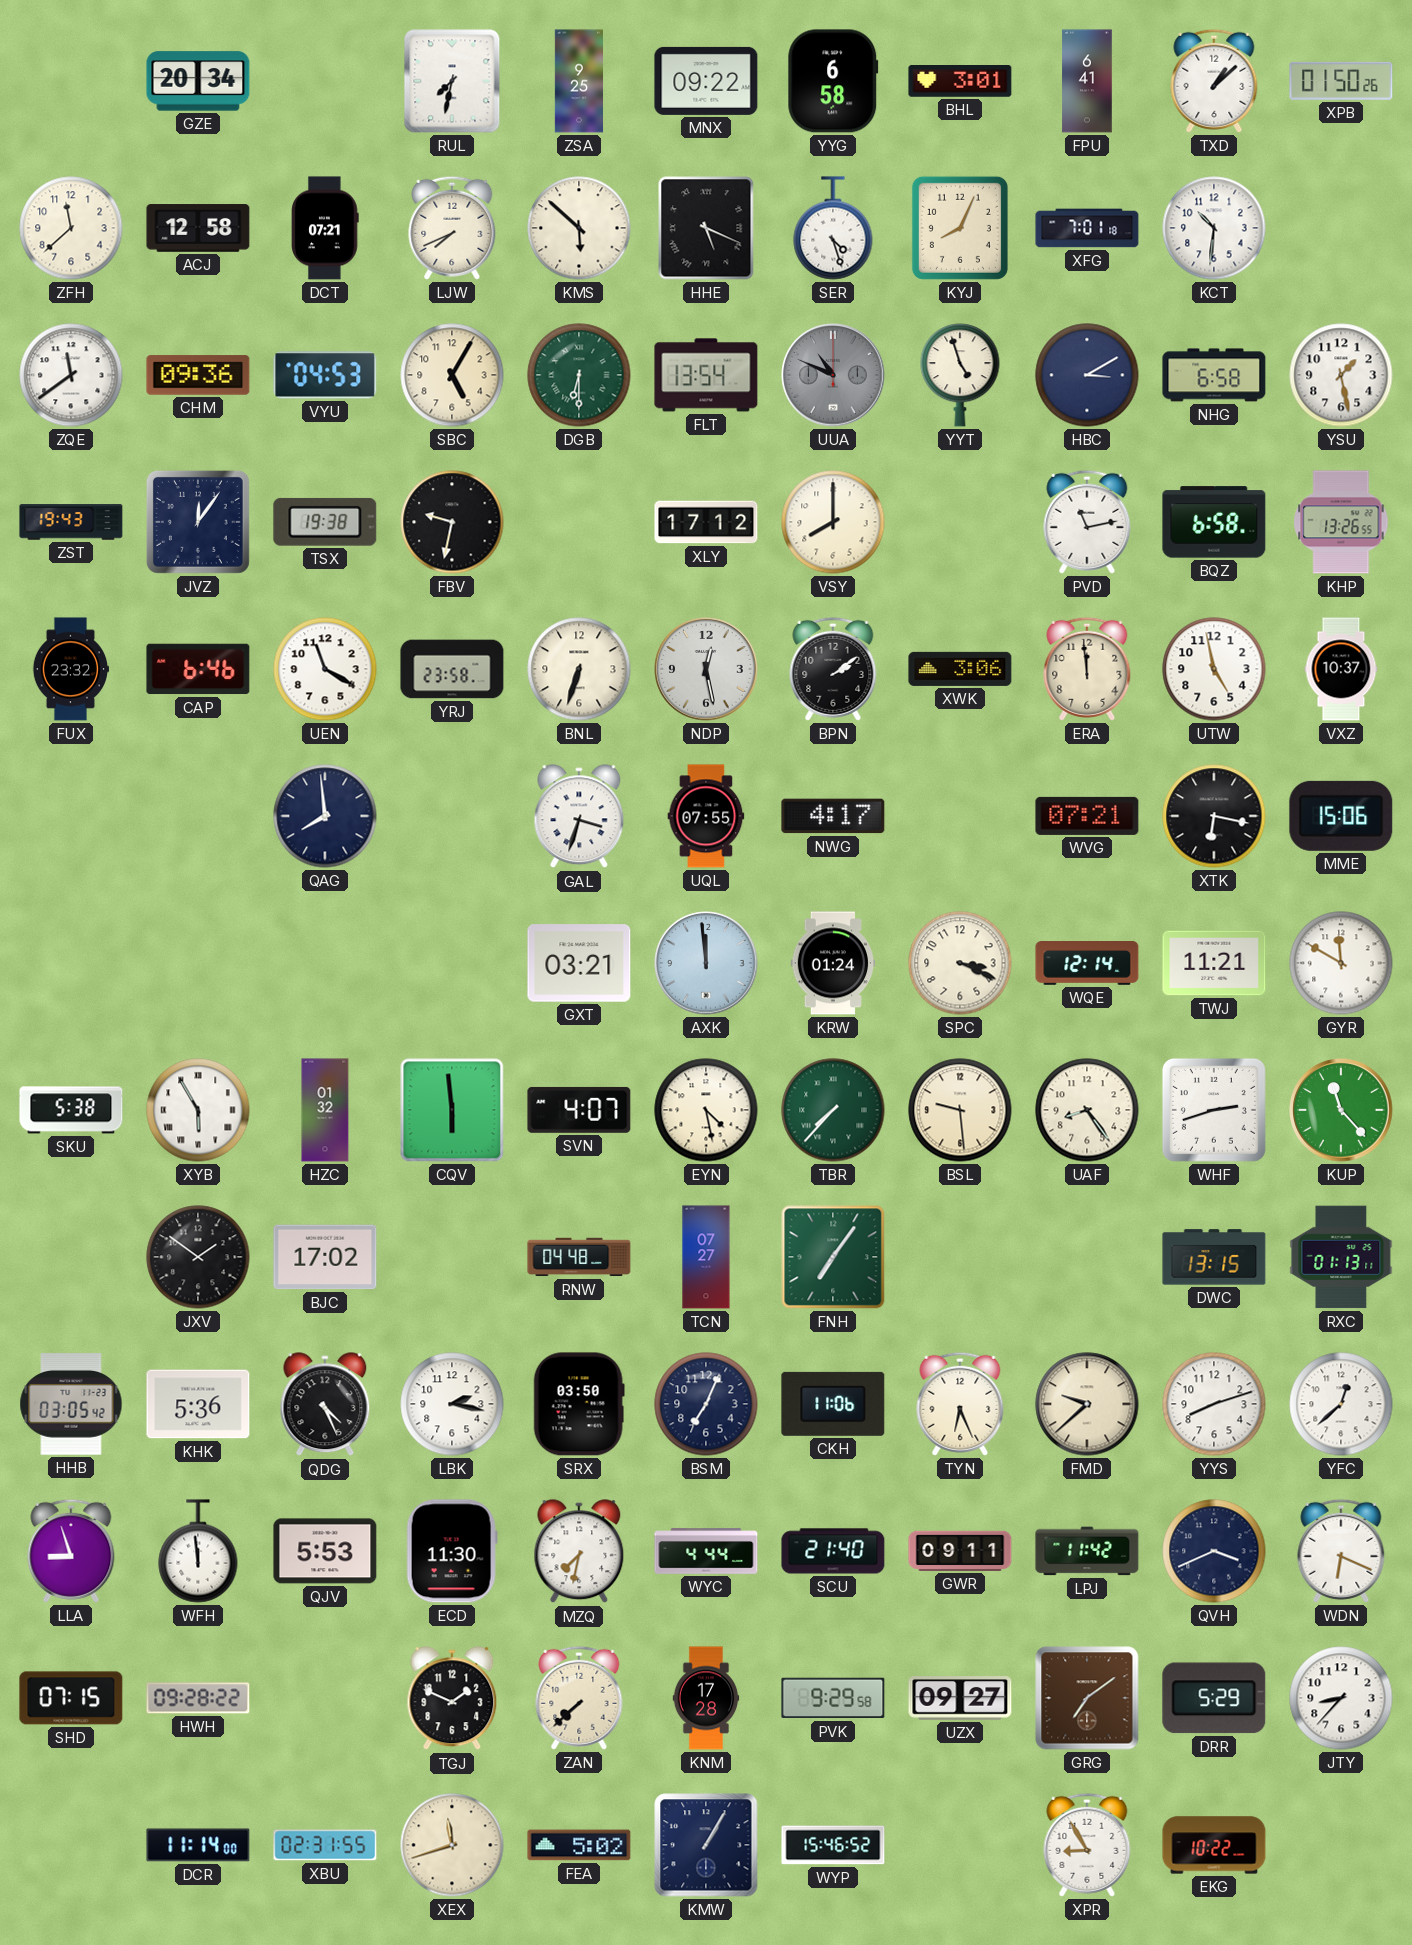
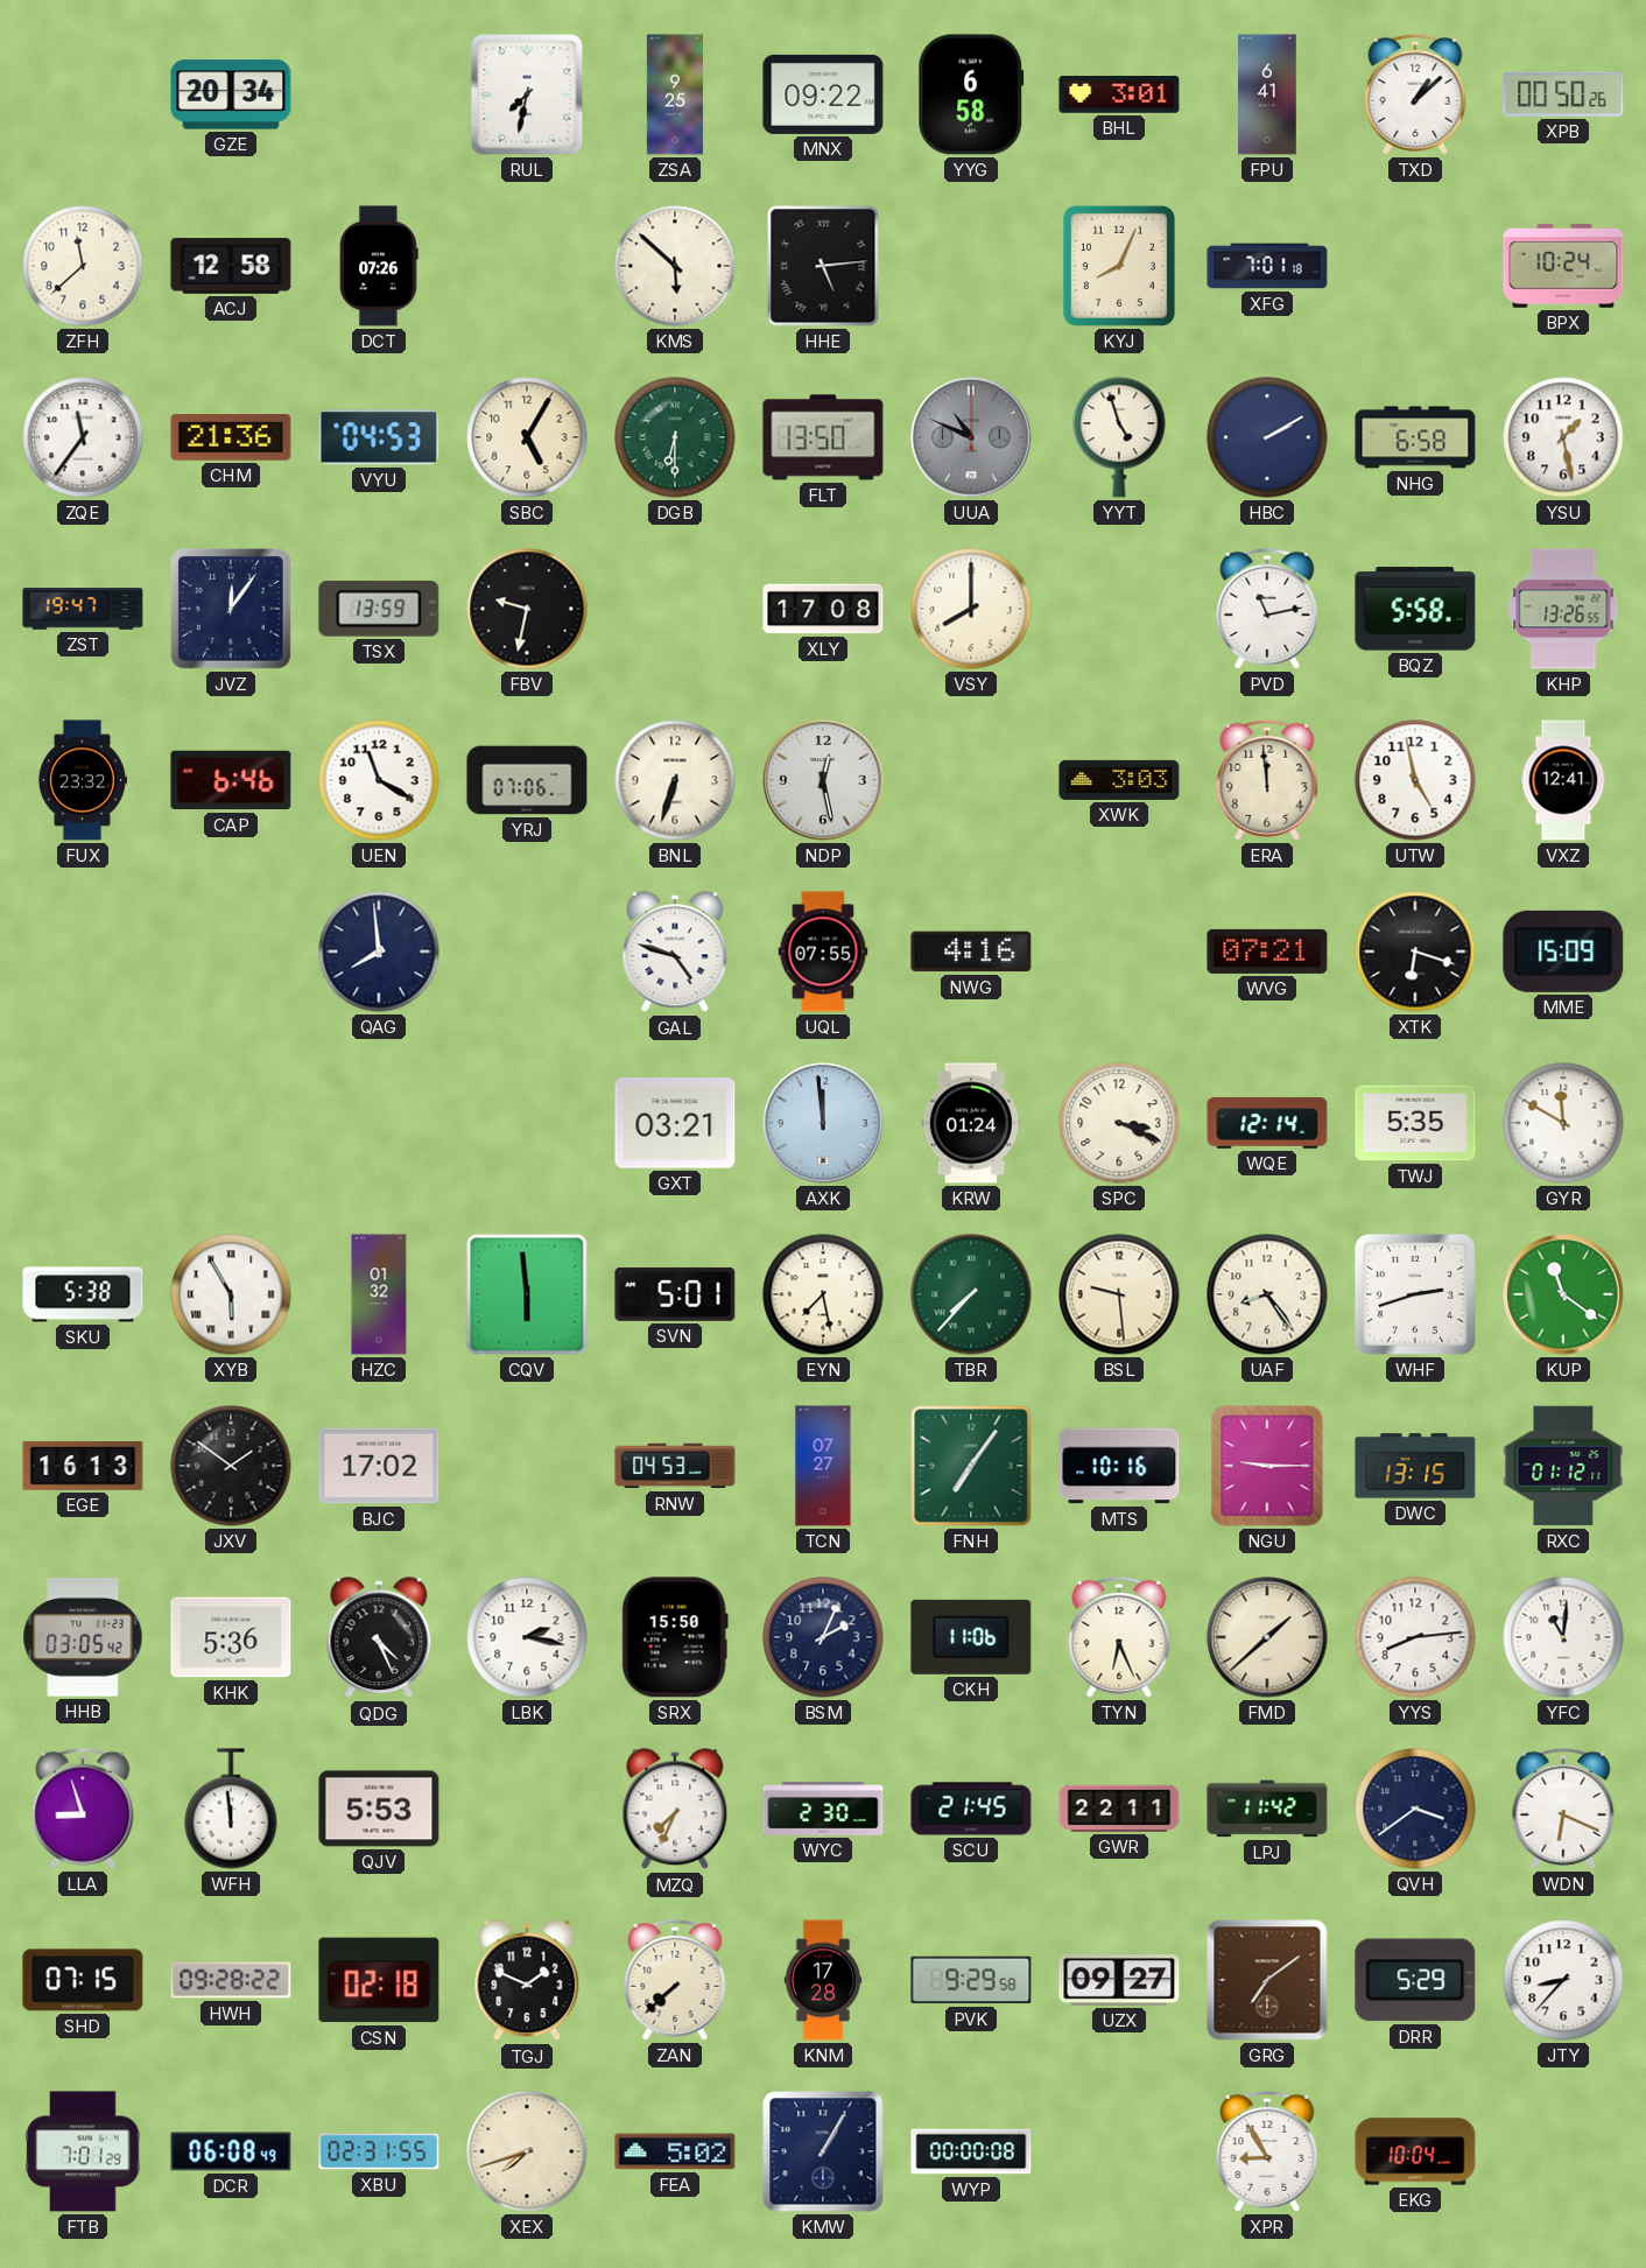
XPB: 01:50 -> 00:50 (1563, 94)
DCT: 07:21 -> 07:26 (379, 266)
LJW: 7:41 -> none (452, 228)
HHE: 5:19 -> 5:14 (823, 266)
SER: 4:27 -> none (833, 228)
KCT: 10:31 -> none (1214, 228)
BPX: none -> 10:24 (1563, 267)
ZQE: 11:39 -> 11:36 (83, 437)
CHM: 09:36 -> 21:36 (231, 437)
FLT: 13:54 -> 13:50 (823, 437)
HBC: 3:10 -> 2:10 (1267, 437)
ZST: 19:43 -> 19:47 (83, 609)
TSX: 19:38 -> 13:59 (379, 609)
XLY: 17:12 -> 17:08 (823, 609)
BQZ: 6:58 -> 5:58 (1415, 609)
YRJ: 23:58 -> 07:06 (527, 780)
BPN: 2:09 -> none (833, 669)
XWK: 3:06 -> 3:03 (1119, 780)
VXZ: 10:37 -> 12:41 (1563, 780)
GAL: 3:33 -> 4:48 (675, 953)
NWG: 4:17 -> 4:16 (971, 952)
XTK: 6:17 -> 6:18 (1415, 952)
MME: 15:06 -> 15:09 (1563, 952)
TWJ: 11:21 -> 5:35 (1415, 1123)
SVN: 4:07 -> 5:01 (675, 1294)
EYN: 4:28 -> 7:28 (823, 1294)
KUP: 11:23 -> 11:21 (1563, 1294)
EGE: none -> 16:13 (83, 1466)
RNW: 04:48 -> 04:53 (675, 1466)
MTS: none -> 10:16 (1119, 1466)
NGU: none -> 9:15 (1267, 1466)
RXC: 01:13 -> 01:12 (1563, 1466)
SRX: 03:50 -> 15:50 (675, 1637)
BSM: 7:04 -> 2:04 (823, 1637)
FMD: 9:38 -> 1:38 (1267, 1637)
YYS: 8:12 -> 8:14 (1415, 1637)
YFC: 12:38 -> 11:01 (1563, 1637)
ECD: 11:30 -> none (452, 1551)
MZQ: 7:32 -> 7:34 (675, 1810)
WYC: 4:44 -> 2:30 (823, 1809)
SCU: 21:40 -> 21:45 (971, 1809)
GWR: 09:11 -> 22:11 (1119, 1809)
QVH: 3:41 -> 3:39 (1415, 1809)
CSN: none -> 02:18 (379, 1980)
FTB: none -> 7:01 (83, 2151)
DCR: 11:14 -> 06:08 (231, 2151)
XEX: 11:42 -> 7:42 (527, 2151)
WYP: 15:46 -> 00:00 (971, 2151)
EKG: 10:22 -> 10:04 (1415, 2151)
